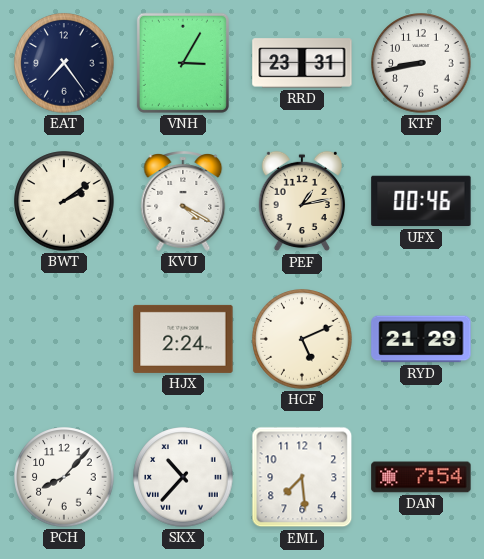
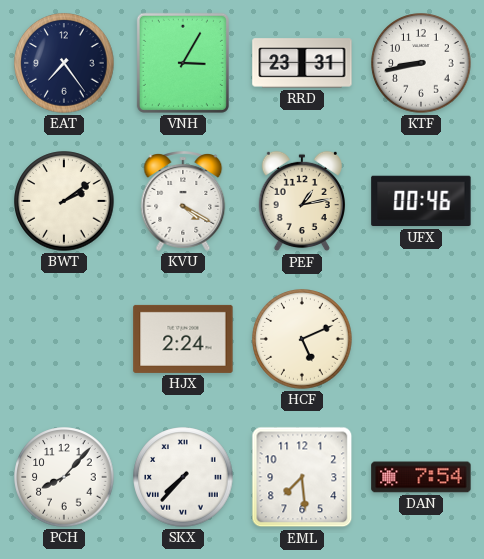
RYD: 21:29 -> none (421, 339)
SKX: 10:37 -> 7:37 (183, 477)
